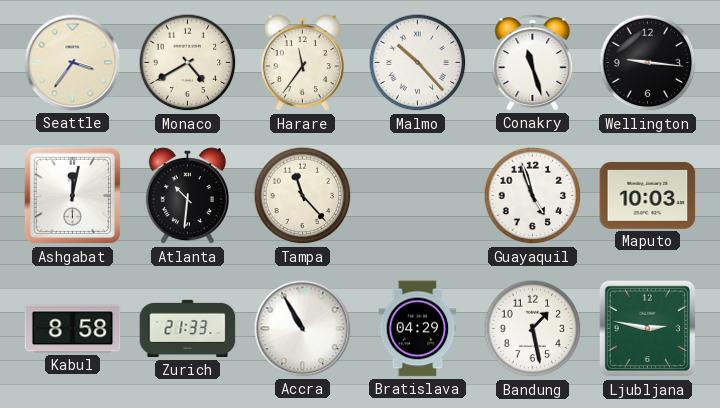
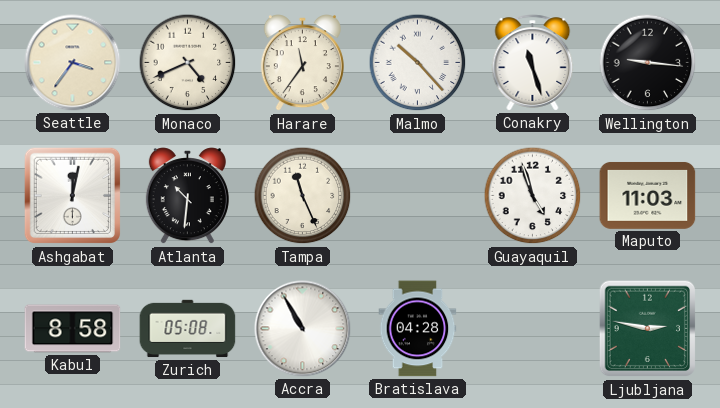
Monaco: 4:40 -> 4:41 (188, 63)
Tampa: 11:23 -> 11:26 (303, 196)
Maputo: 10:03 -> 11:03 (648, 195)
Zurich: 21:33 -> 05:08 (188, 329)
Bratislava: 04:29 -> 04:28 (418, 329)
Bandung: 1:28 -> none (533, 329)
